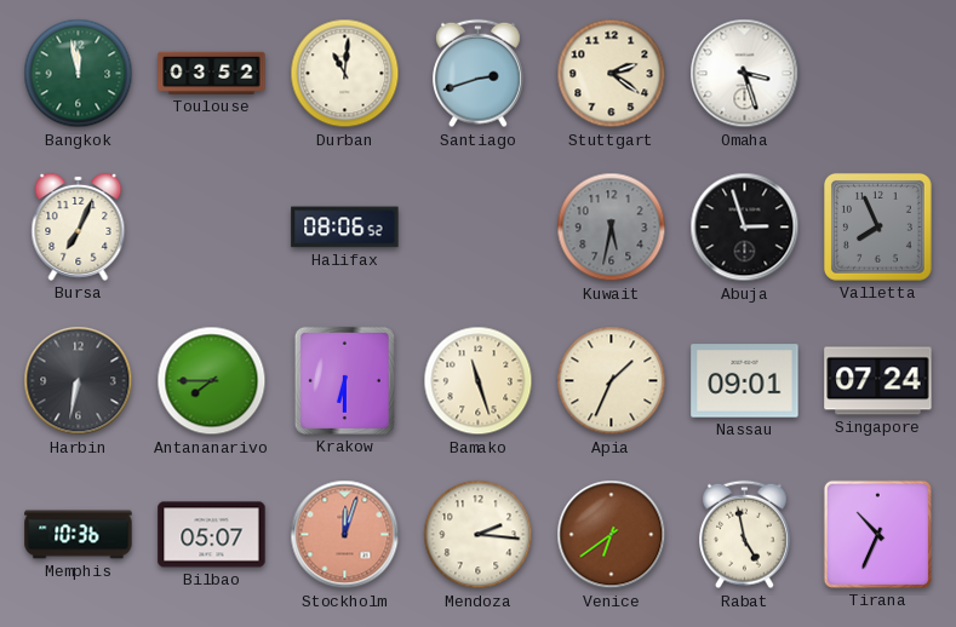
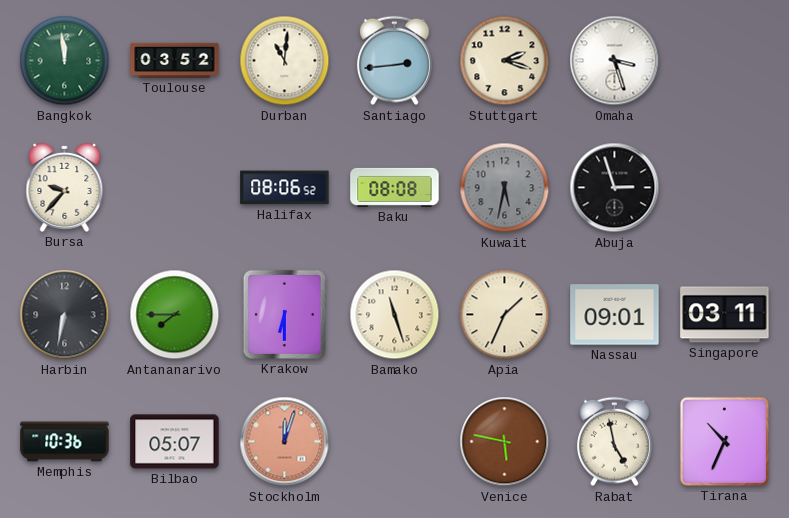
Bangkok: 11:58 -> 11:59 (65, 61)
Santiago: 2:42 -> 2:44 (395, 61)
Stuttgart: 2:21 -> 2:18 (505, 61)
Bursa: 7:04 -> 9:37 (65, 187)
Baku: none -> 08:08 (395, 187)
Valletta: 7:56 -> none (877, 226)
Singapore: 07:24 -> 03:11 (725, 315)
Mendoza: 2:16 -> none (479, 535)
Venice: 6:39 -> 5:47 (505, 442)
